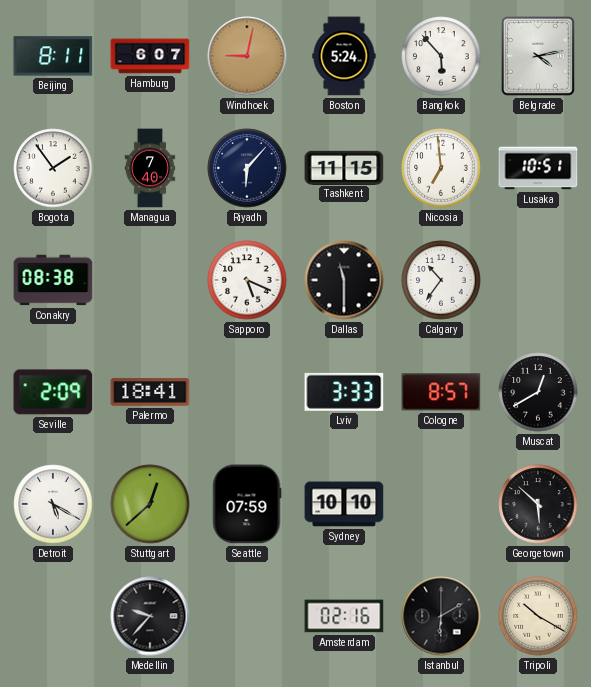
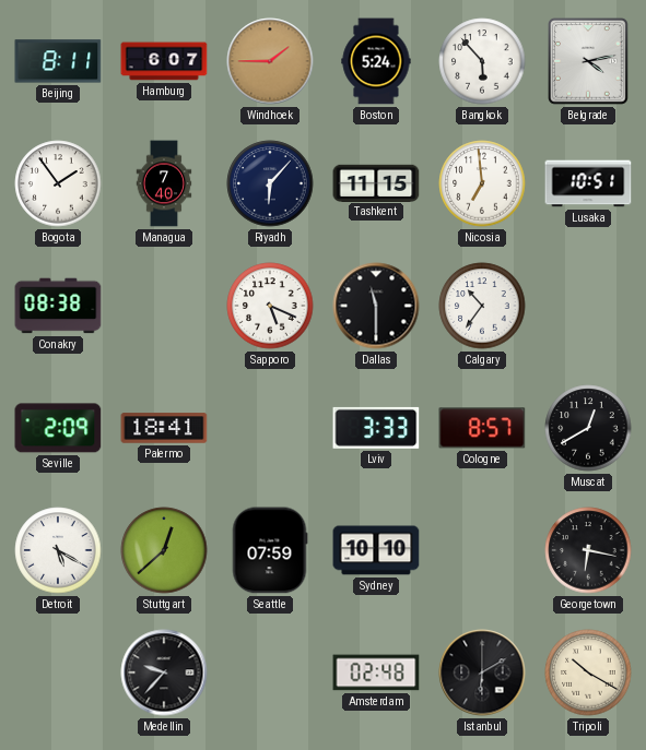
Windhoek: 9:02 -> 1:45 (270, 61)
Georgetown: 5:52 -> 6:17 (588, 550)
Amsterdam: 02:16 -> 02:48 (376, 672)
